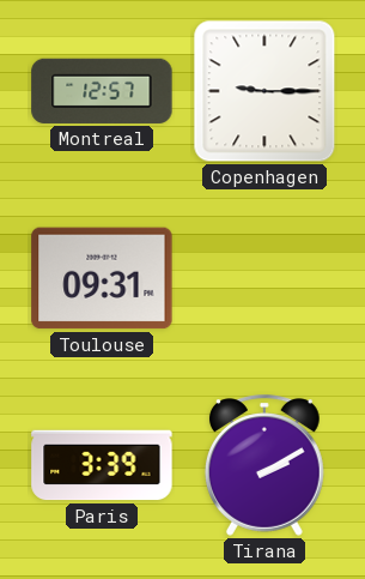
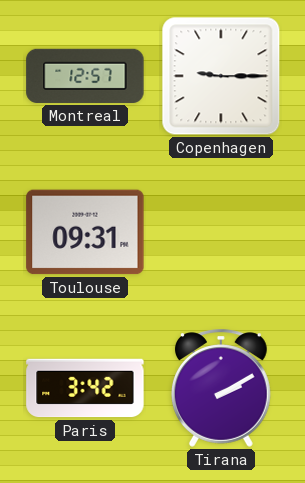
Paris: 3:39 -> 3:42 (85, 388)
